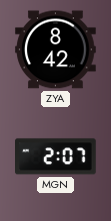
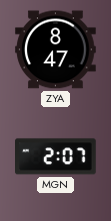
ZYA: 8:42 -> 8:47 (56, 50)
